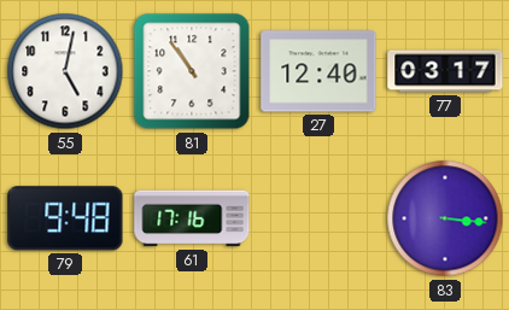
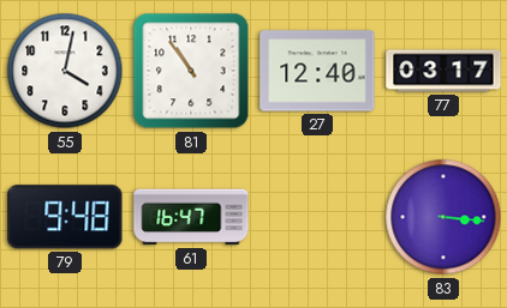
55: 5:02 -> 4:02 (65, 71)
61: 17:16 -> 16:47 (191, 217)
